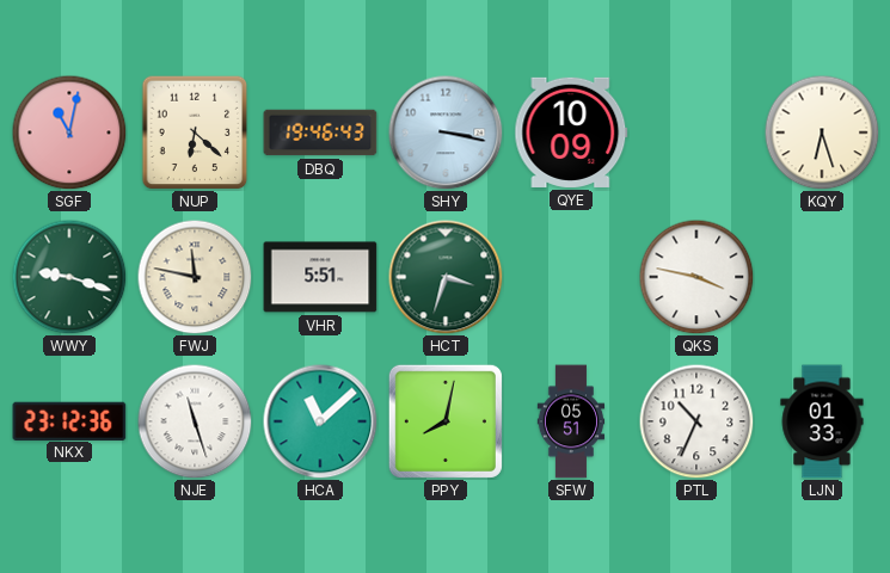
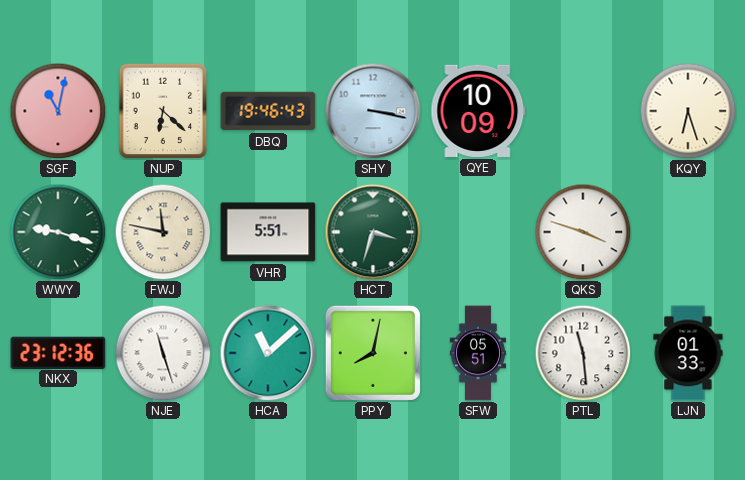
QKS: 3:47 -> 3:48 (583, 232)
PTL: 10:34 -> 11:29 (583, 353)
